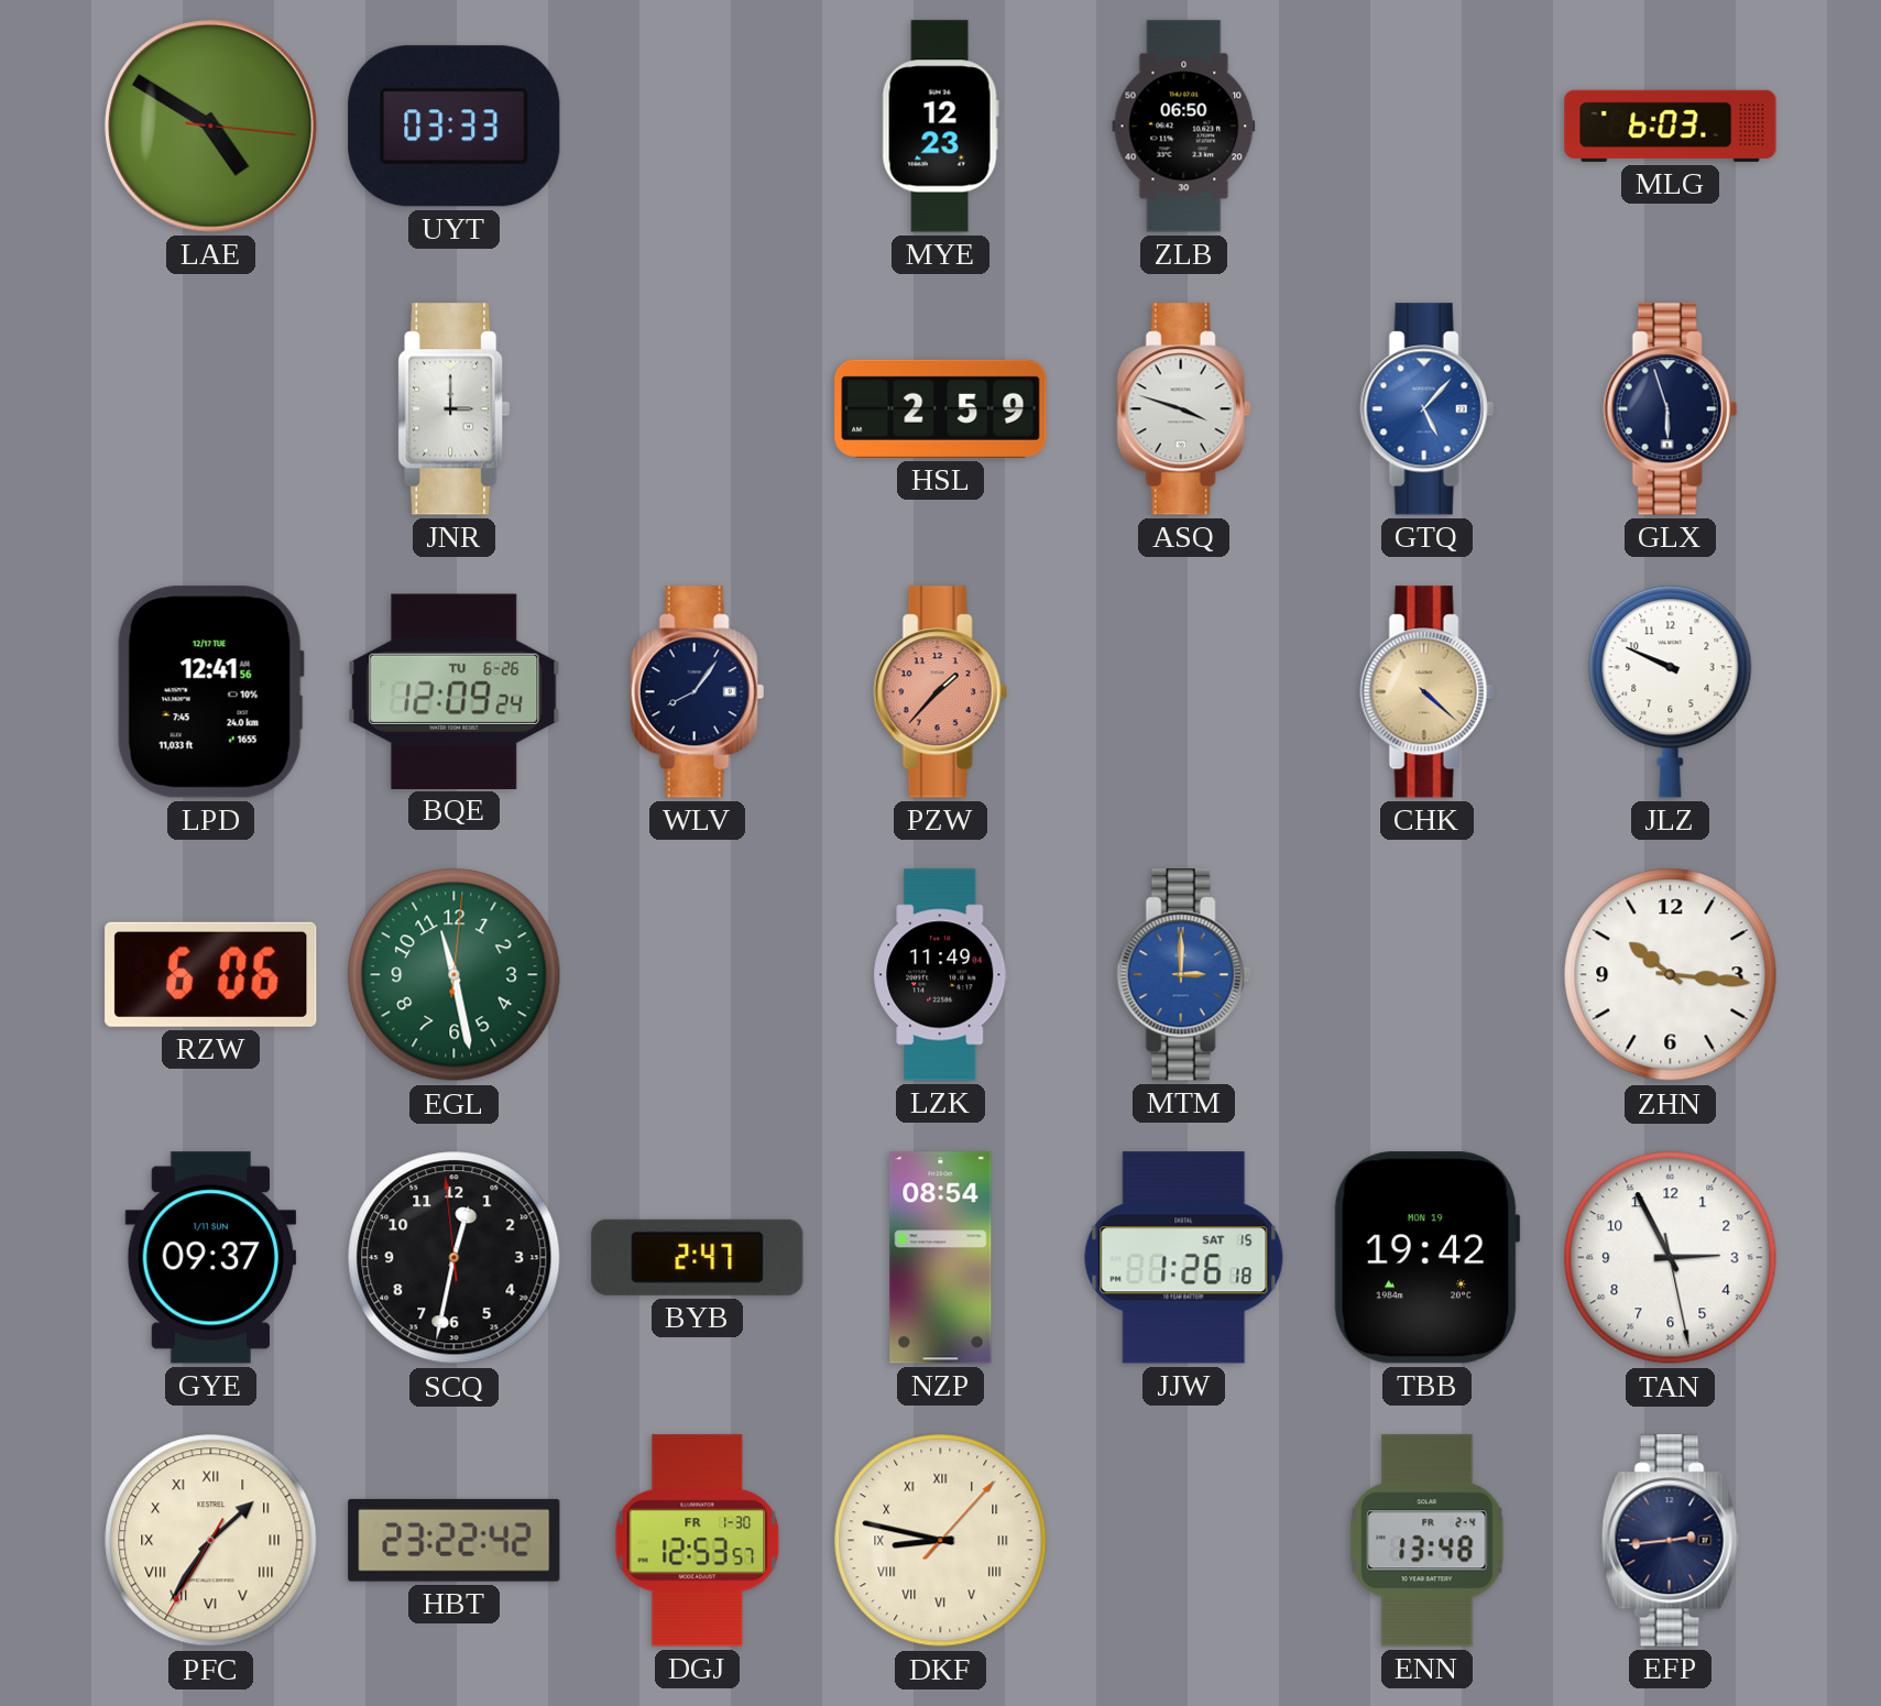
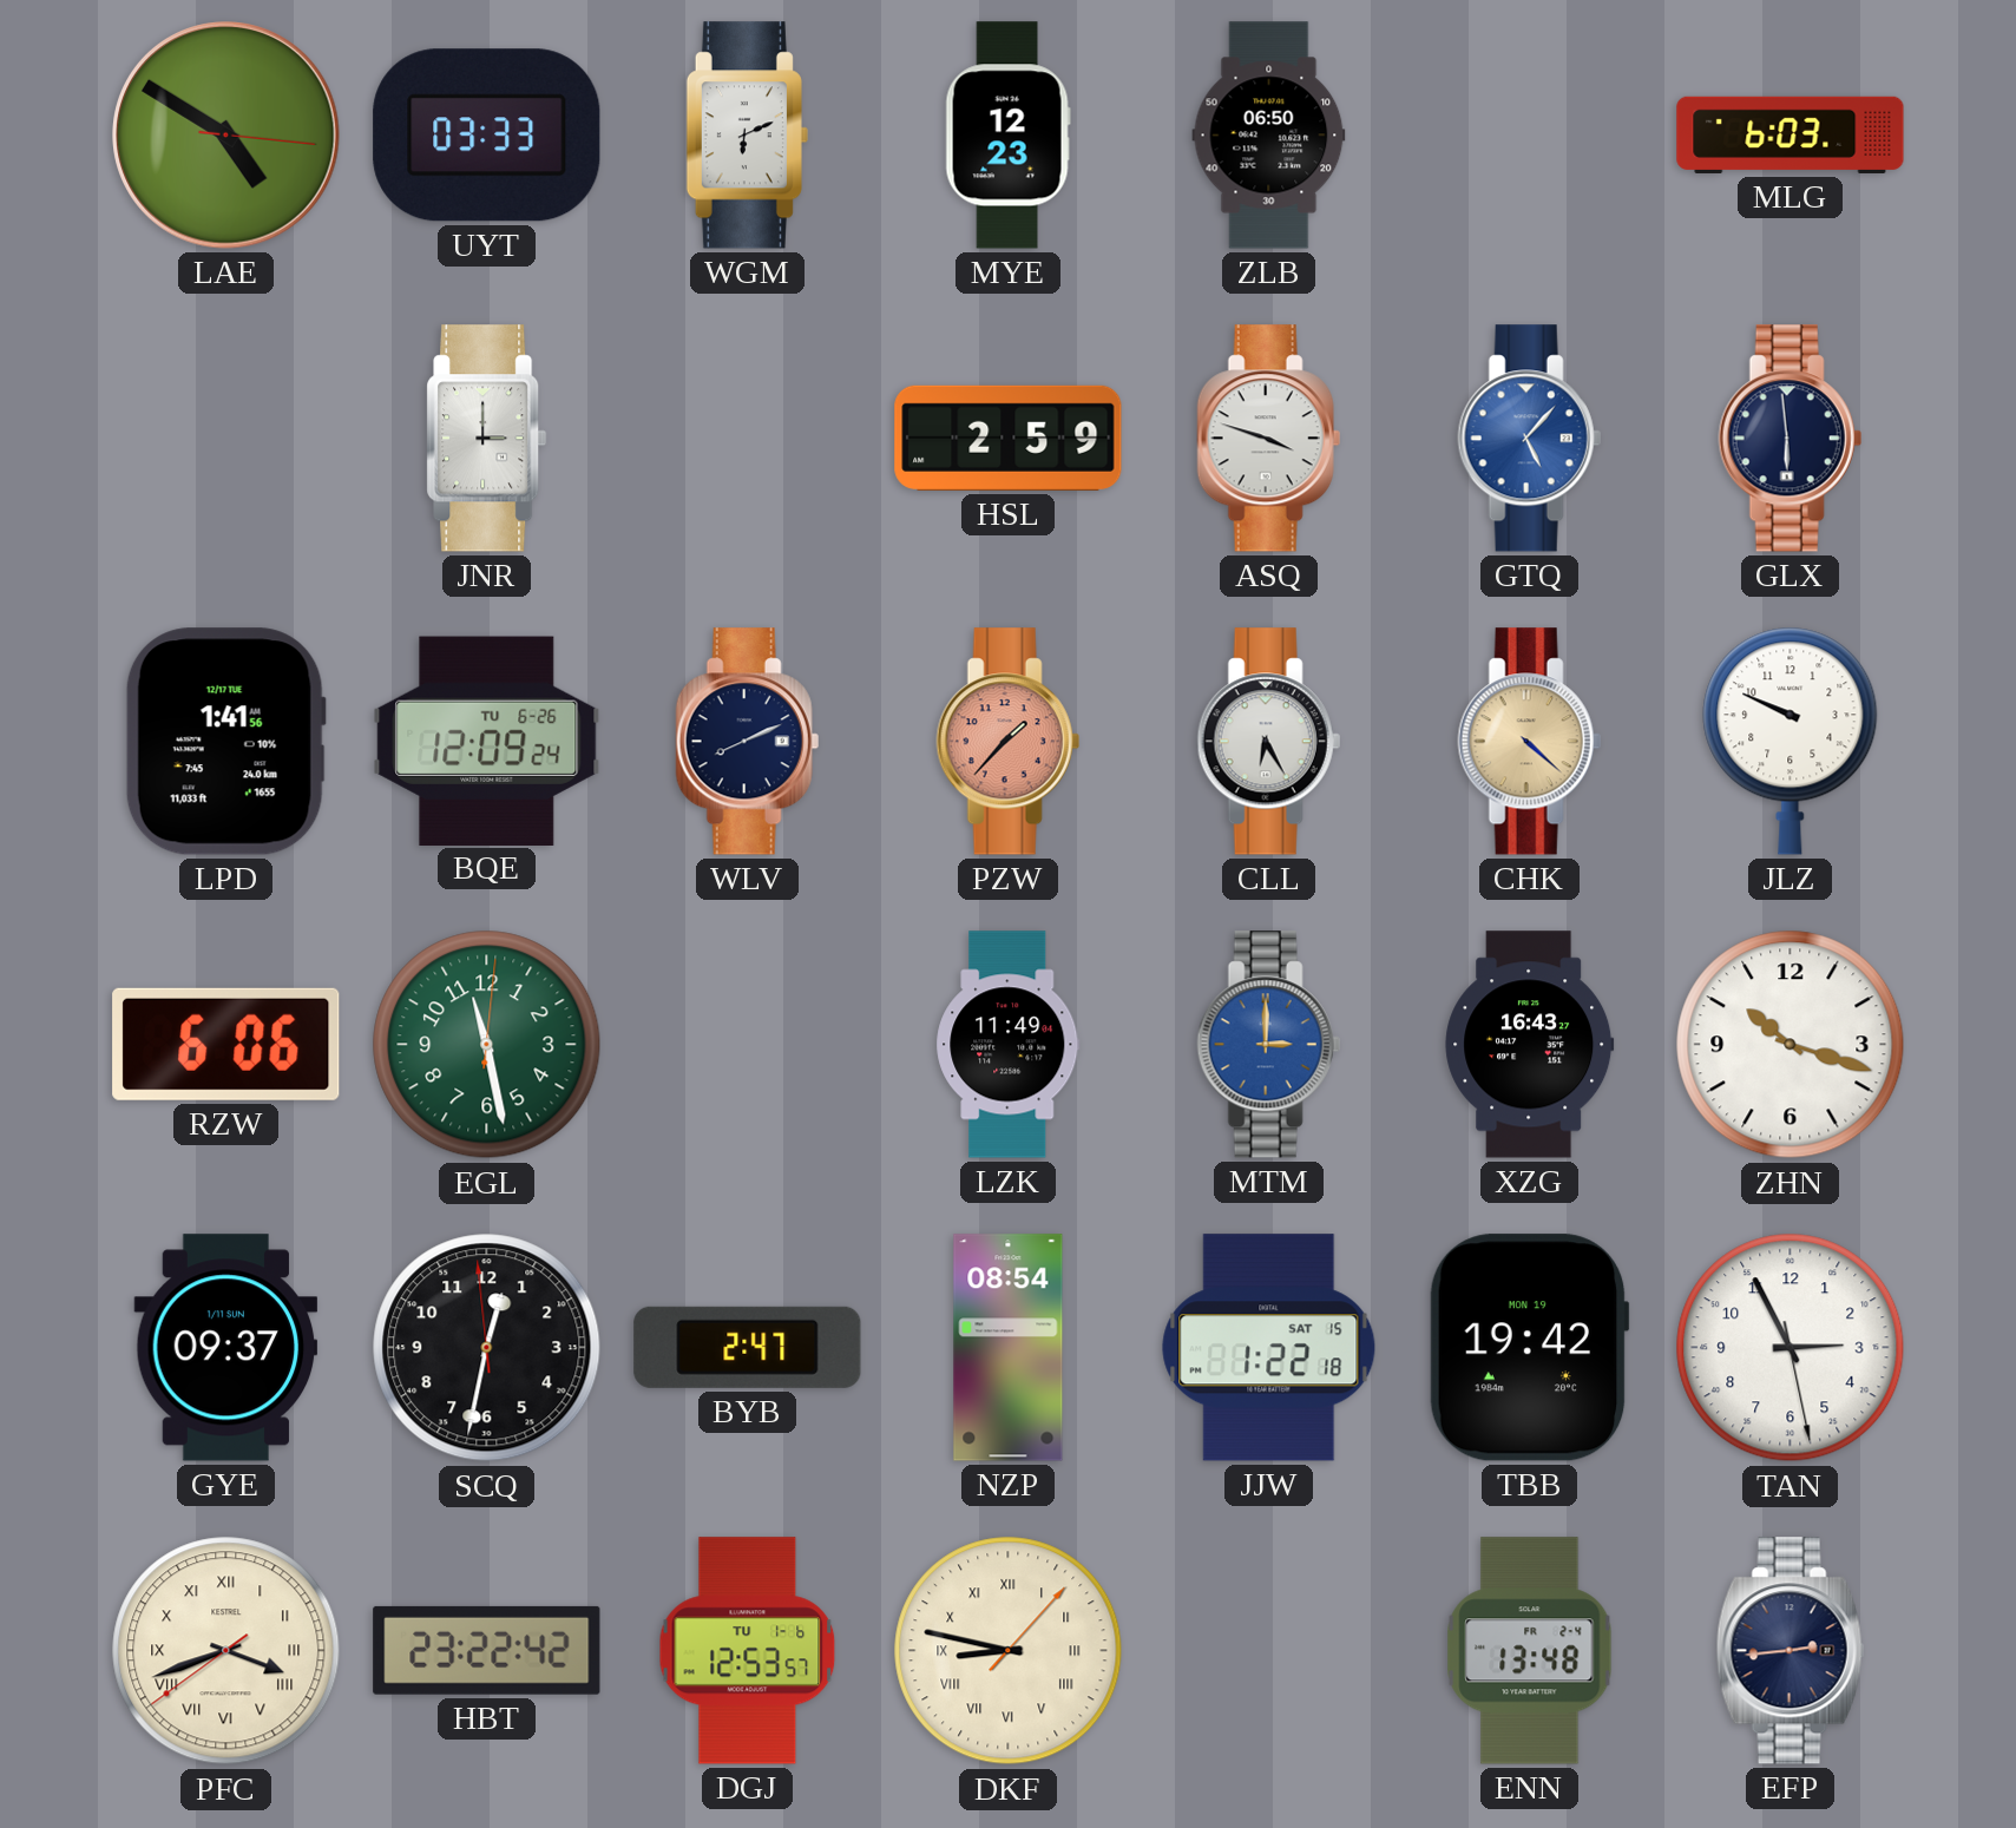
WGM: none -> 6:11 (747, 136)
GLX: 5:57 -> 5:59 (1790, 439)
LPD: 12:41 -> 1:41 (225, 742)
WLV: 8:06 -> 8:11 (747, 742)
CLL: none -> 6:25 (1268, 742)
XZG: none -> 16:43 (1530, 1045)
ZHN: 10:16 -> 10:18 (1791, 1045)
JJW: 1:26 -> 1:22 (1269, 1348)
PFC: 1:35 -> 3:41 (226, 1651)
DGJ date: FR 1-30 -> TU 1-6 (748, 1651)
